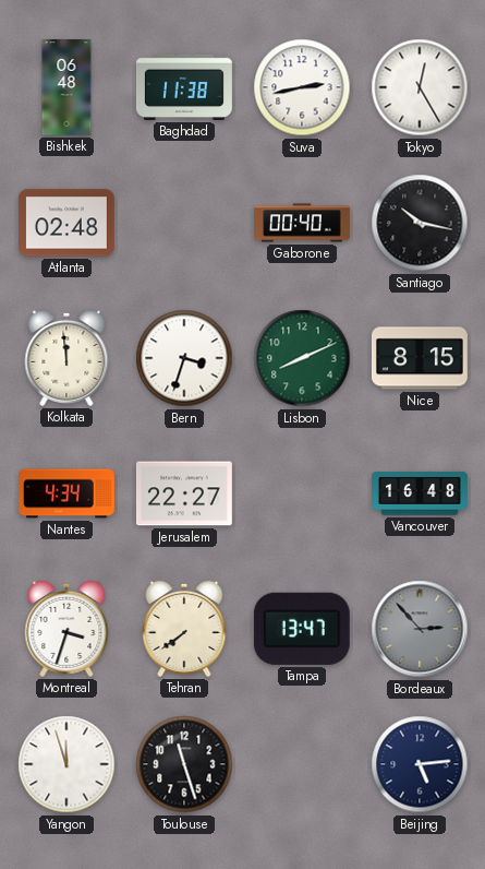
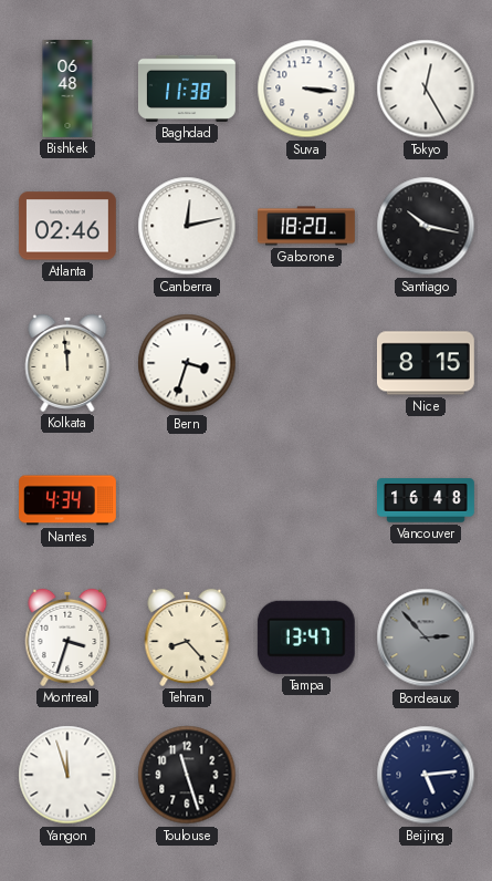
Suva: 2:43 -> 3:16 (306, 89)
Atlanta: 02:48 -> 02:46 (67, 226)
Canberra: none -> 12:13 (187, 226)
Gaborone: 00:40 -> 18:20 (307, 226)
Lisbon: 8:11 -> none (302, 358)
Jerusalem: 22:27 -> none (184, 493)
Tehran: 7:39 -> 8:23 (187, 638)
